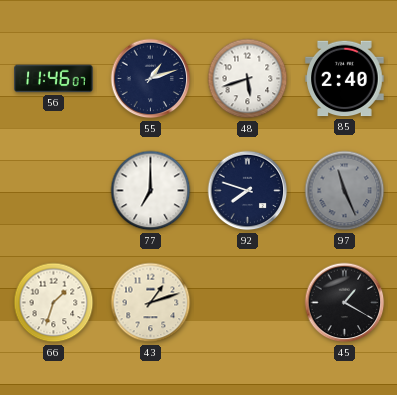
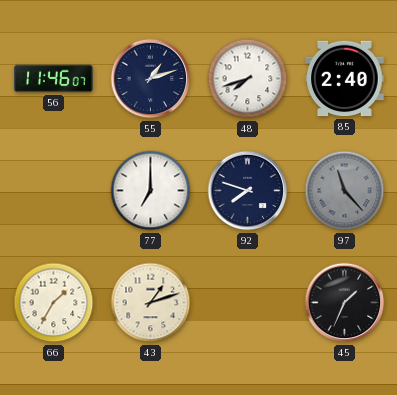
48: 5:42 -> 7:42 (248, 79)
97: 11:26 -> 11:23 (345, 191)
66: 1:33 -> 1:35 (54, 303)
45: 1:20 -> 1:34 (345, 303)
